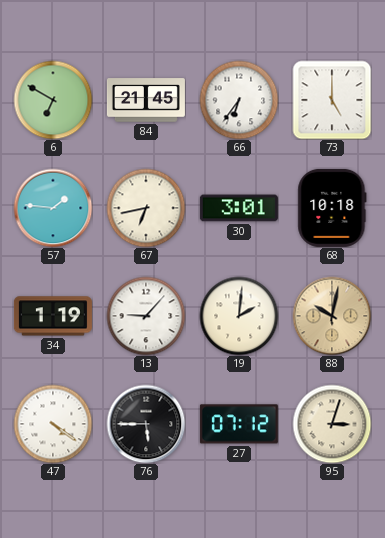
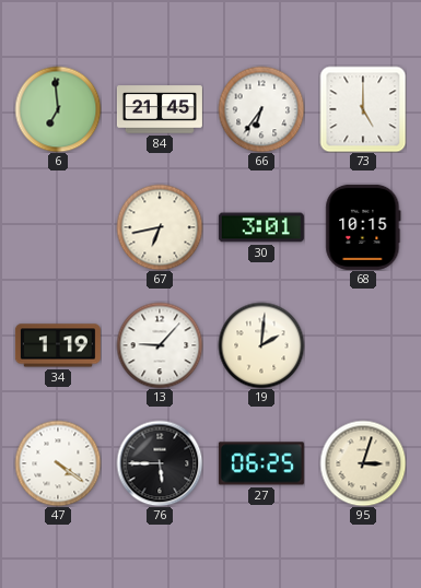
6: 6:50 -> 6:59 (58, 109)
57: 1:46 -> none (53, 208)
68: 10:18 -> 10:15 (363, 227)
88: 10:02 -> none (332, 316)
27: 07:12 -> 06:25 (261, 463)
